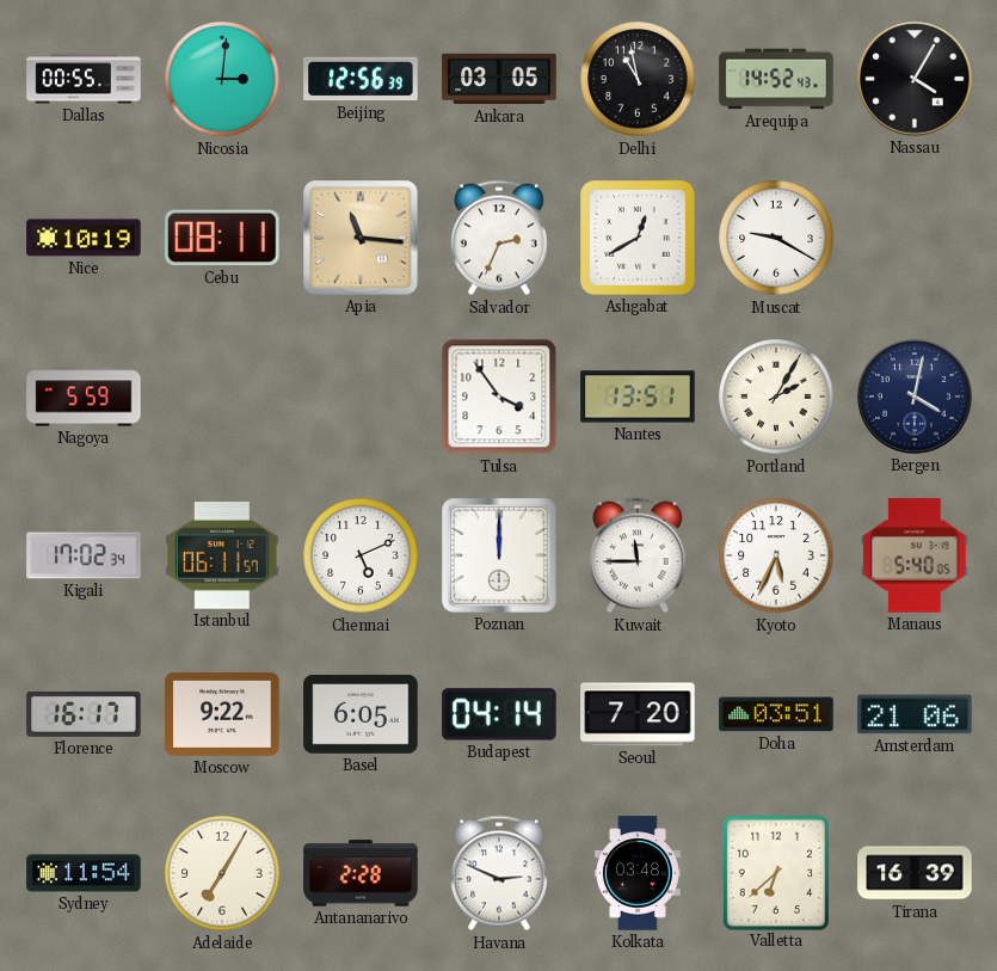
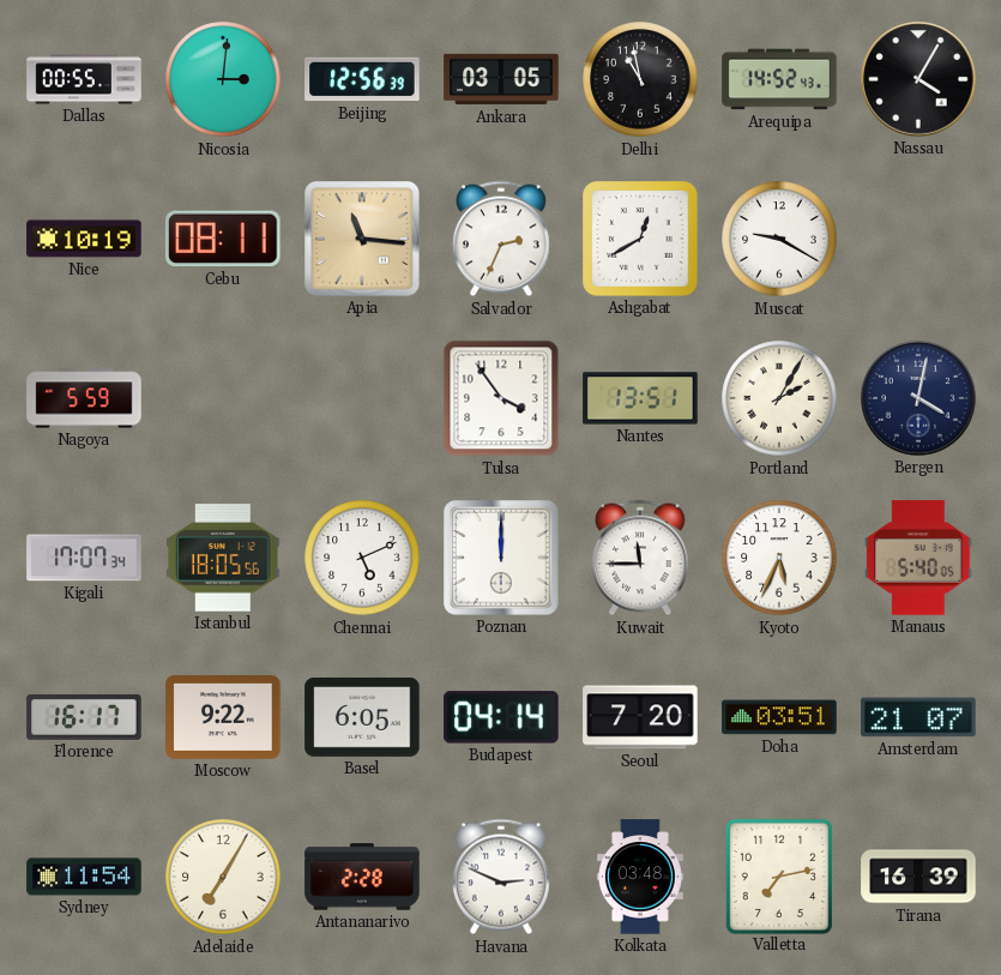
Kigali: 17:02 -> 17:07 (84, 558)
Istanbul: 06:11 -> 18:05 (223, 558)
Amsterdam: 21:06 -> 21:07 (918, 717)
Valletta: 6:38 -> 7:13 (779, 875)
